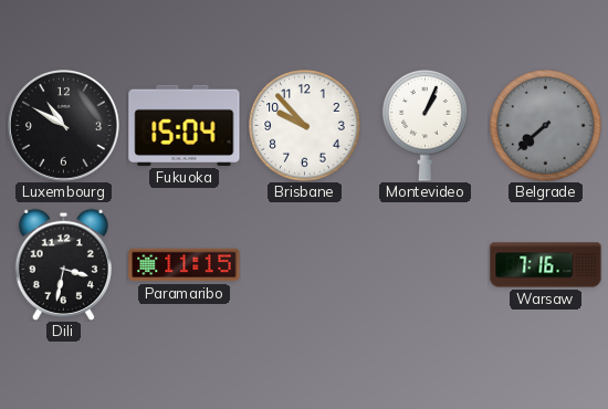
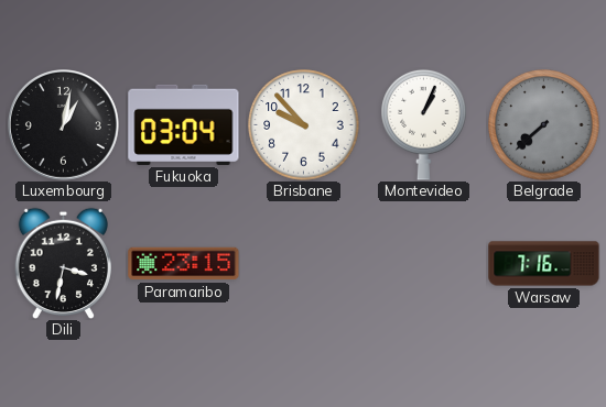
Luxembourg: 10:50 -> 1:02 (64, 125)
Fukuoka: 15:04 -> 03:04 (184, 124)
Paramaribo: 11:15 -> 23:15 (184, 264)
